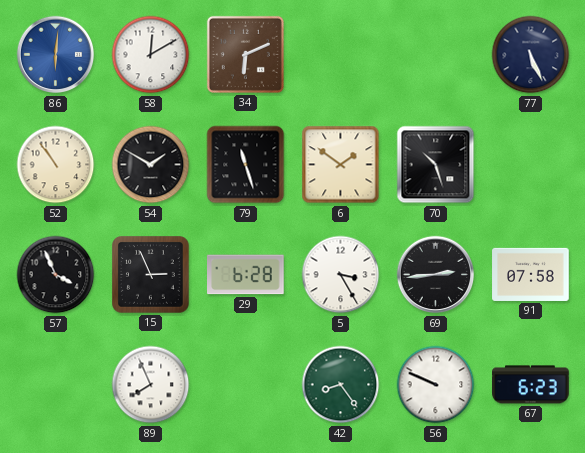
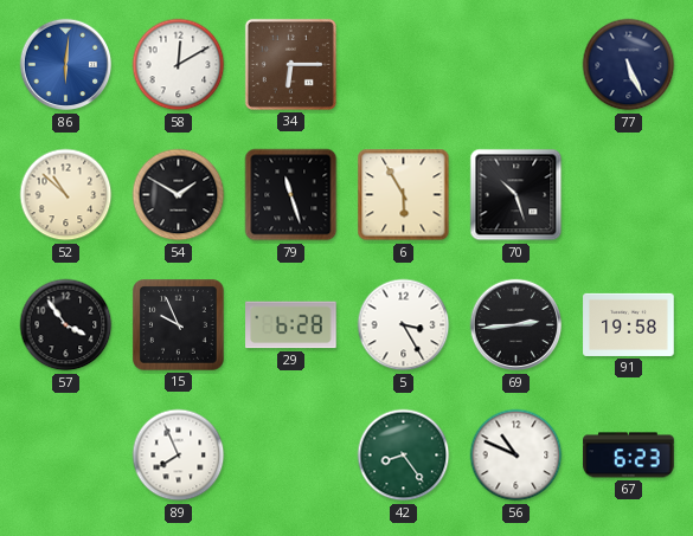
34: 6:11 -> 6:15 (290, 64)
52: 10:54 -> 10:52 (66, 195)
6: 1:51 -> 5:55 (404, 195)
57: 3:56 -> 3:54 (66, 325)
15: 2:56 -> 9:56 (179, 325)
91: 07:58 -> 19:58 (629, 324)
56: 9:49 -> 10:49 (516, 456)
